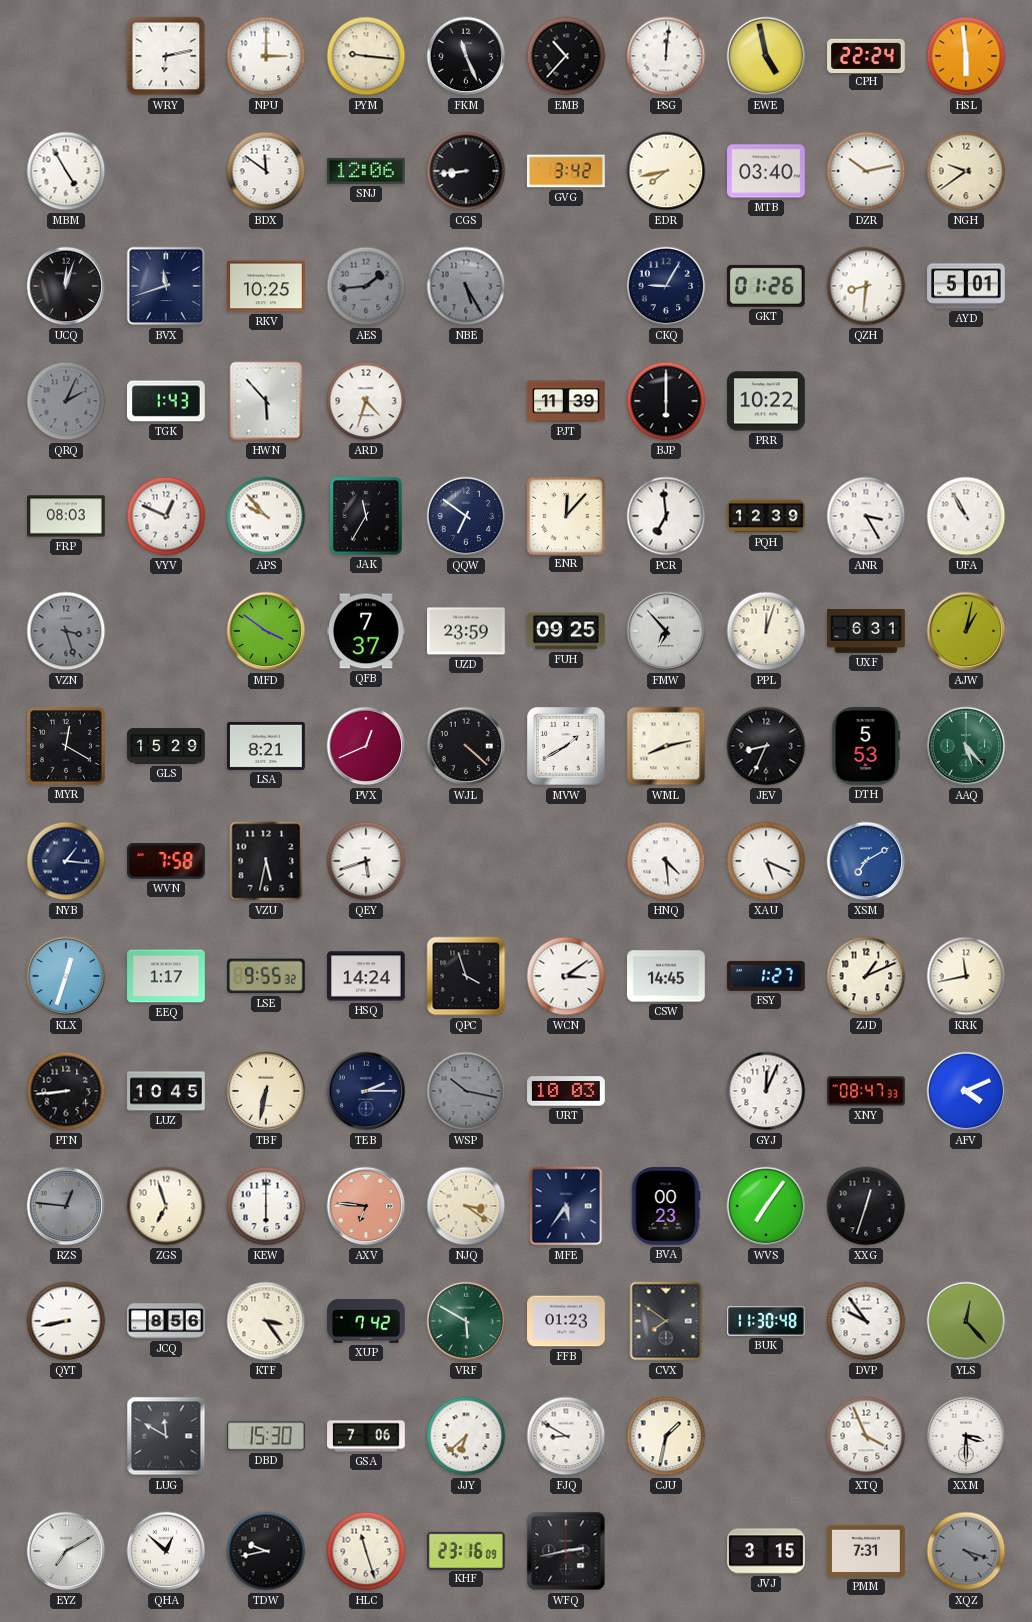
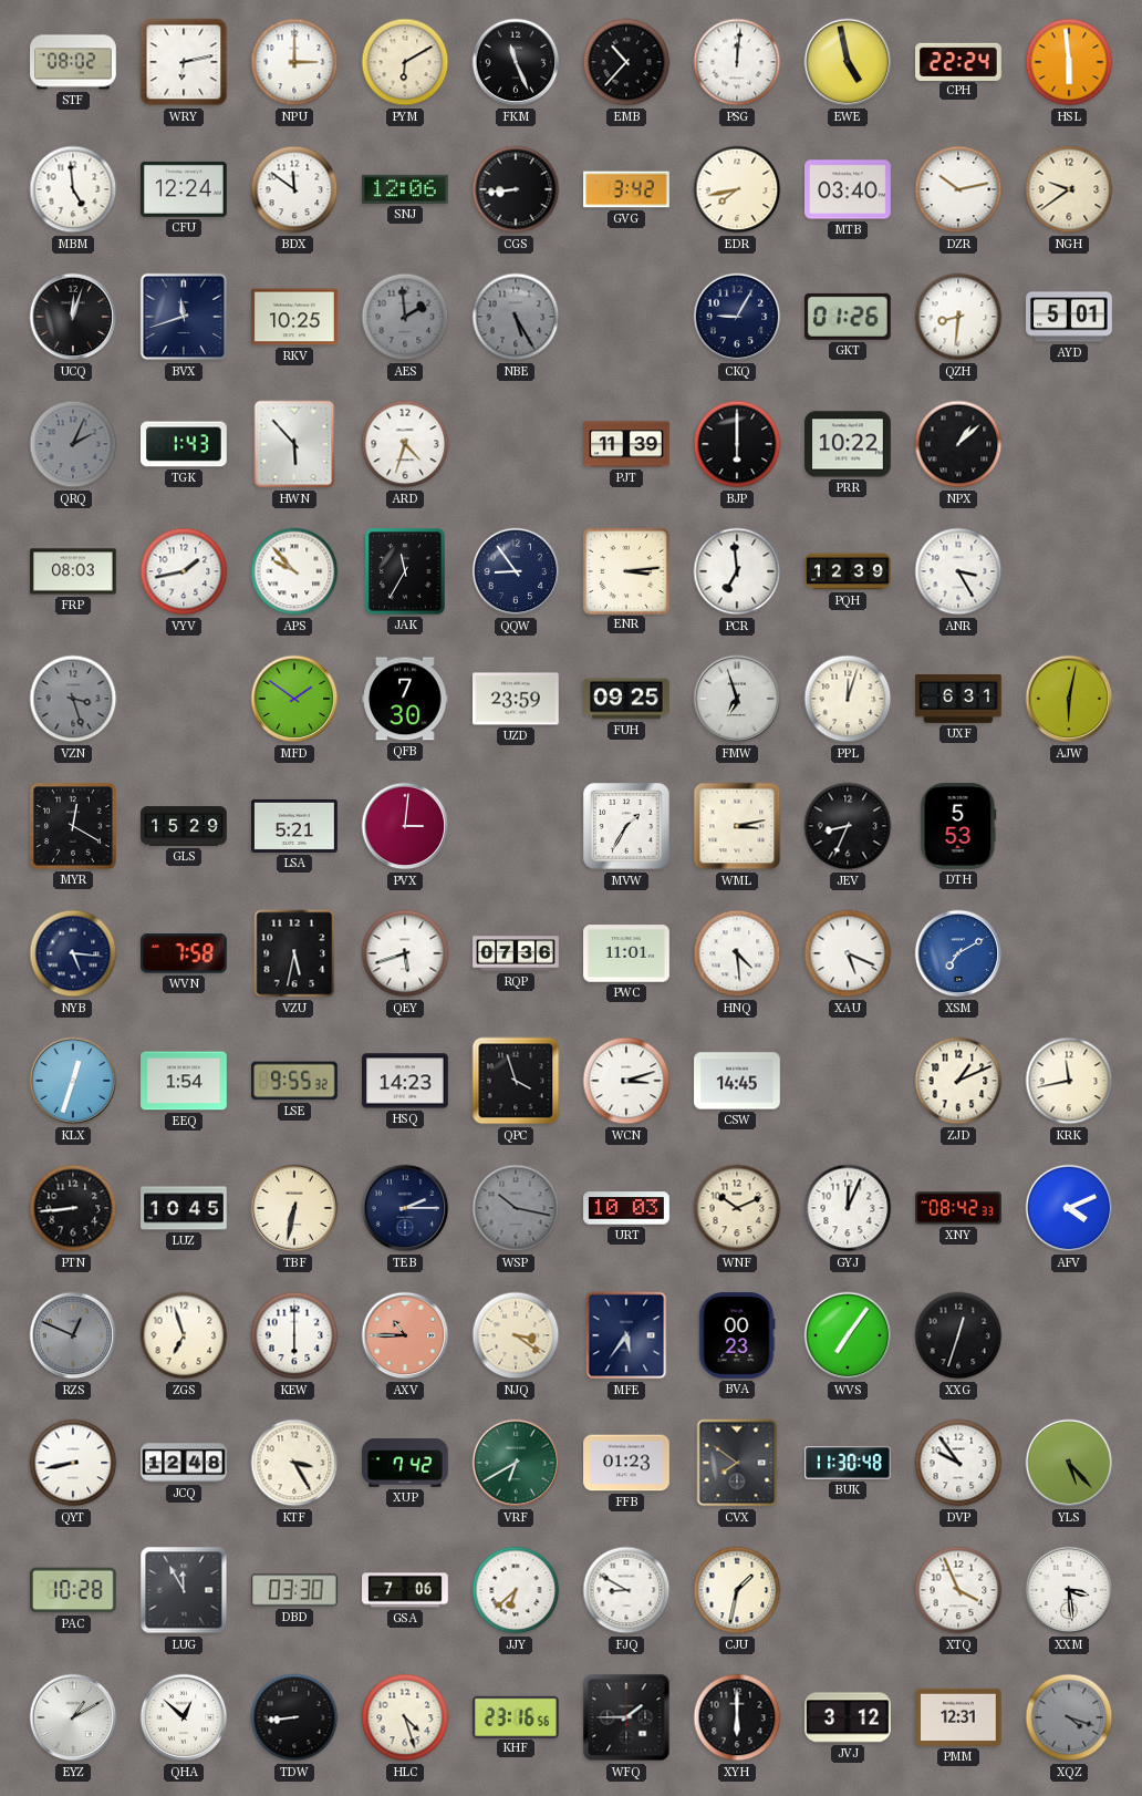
STF: none -> 08:02 (73, 62)
PYM: 9:16 -> 6:10 (405, 62)
MBM: 4:55 -> 4:59 (73, 189)
CFU: none -> 12:24 (185, 189)
AES: 1:44 -> 1:59 (405, 317)
NPX: none -> 1:08 (958, 444)
VYV: 12:49 -> 1:43 (184, 571)
QQW: 6:51 -> 8:54 (516, 571)
ENR: 12:07 -> 3:14 (625, 570)
UFA: 10:55 -> none (966, 516)
MFD: 3:51 -> 1:51 (294, 699)
QFB: 7:37 -> 7:30 (405, 699)
FMW: 6:53 -> 6:57 (737, 699)
AJW: 1:02 -> 6:02 (1069, 699)
LSA: 8:21 -> 5:21 (294, 826)
PVX: 12:41 -> 3:01 (405, 826)
WJL: 4:22 -> none (466, 746)
MVW: 1:40 -> 1:35 (626, 826)
WML: 8:13 -> 3:13 (737, 826)
AAQ: 5:23 -> none (966, 746)
NYB: 1:16 -> 5:16 (73, 953)
RQP: none -> 07:36 (516, 953)
PWC: none -> 11:01 (626, 953)
EEQ: 1:17 -> 1:54 (184, 1081)
HSQ: 14:24 -> 14:23 (406, 1081)
WCN: 3:09 -> 3:12 (626, 1081)
FSY: 1:27 -> none (767, 976)
WNF: none -> 10:11 (737, 1208)
XNY: 08:47 -> 08:42 (958, 1208)
RZS: 12:46 -> 12:49 (73, 1335)
AXV: 6:46 -> 10:45 (405, 1335)
JCQ: 8:56 -> 12:48 (184, 1463)
KTF: 3:24 -> 3:25 (294, 1463)
VRF: 5:50 -> 6:40 (516, 1463)
YLS: 12:23 -> 5:23 (1069, 1463)
PAC: none -> 10:28 (74, 1590)
LUG: 11:50 -> 11:55 (184, 1590)
DBD: 15:30 -> 03:30 (295, 1590)
XXM: 3:30 -> 3:29 (1069, 1590)
EYZ: 7:10 -> 1:10 (73, 1717)
TDW: 9:43 -> 8:44 (294, 1717)
HLC: 11:27 -> 4:27 (405, 1717)
KHF: 23:16:09 -> 23:16:56 (517, 1716)
WFQ: 2:43 -> 1:45 (626, 1717)
XYH: none -> 6:00 (737, 1717)
JVJ: 3:15 -> 3:12 (848, 1717)
PMM: 7:31 -> 12:31 (958, 1717)
